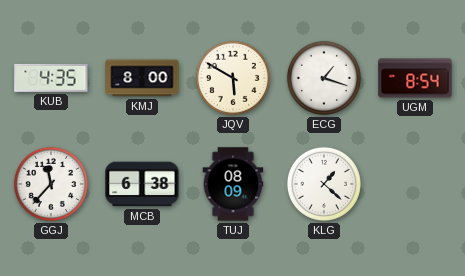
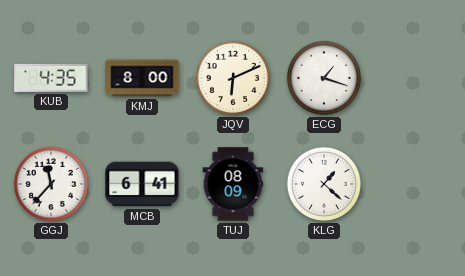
JQV: 5:50 -> 6:11 (233, 78)
UGM: 8:54 -> none (415, 78)
MCB: 6:38 -> 6:41 (142, 184)
